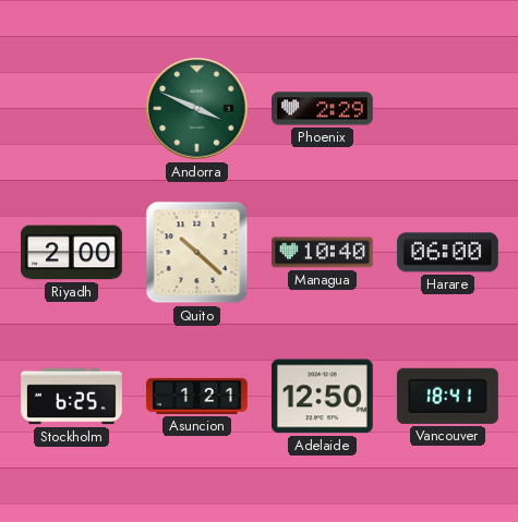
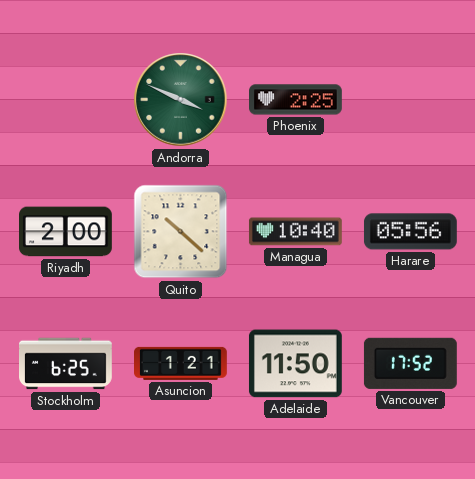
Phoenix: 2:29 -> 2:25 (296, 100)
Harare: 06:00 -> 05:56 (410, 232)
Adelaide: 12:50 -> 11:50 (295, 364)
Vancouver: 18:41 -> 17:52 (410, 363)
